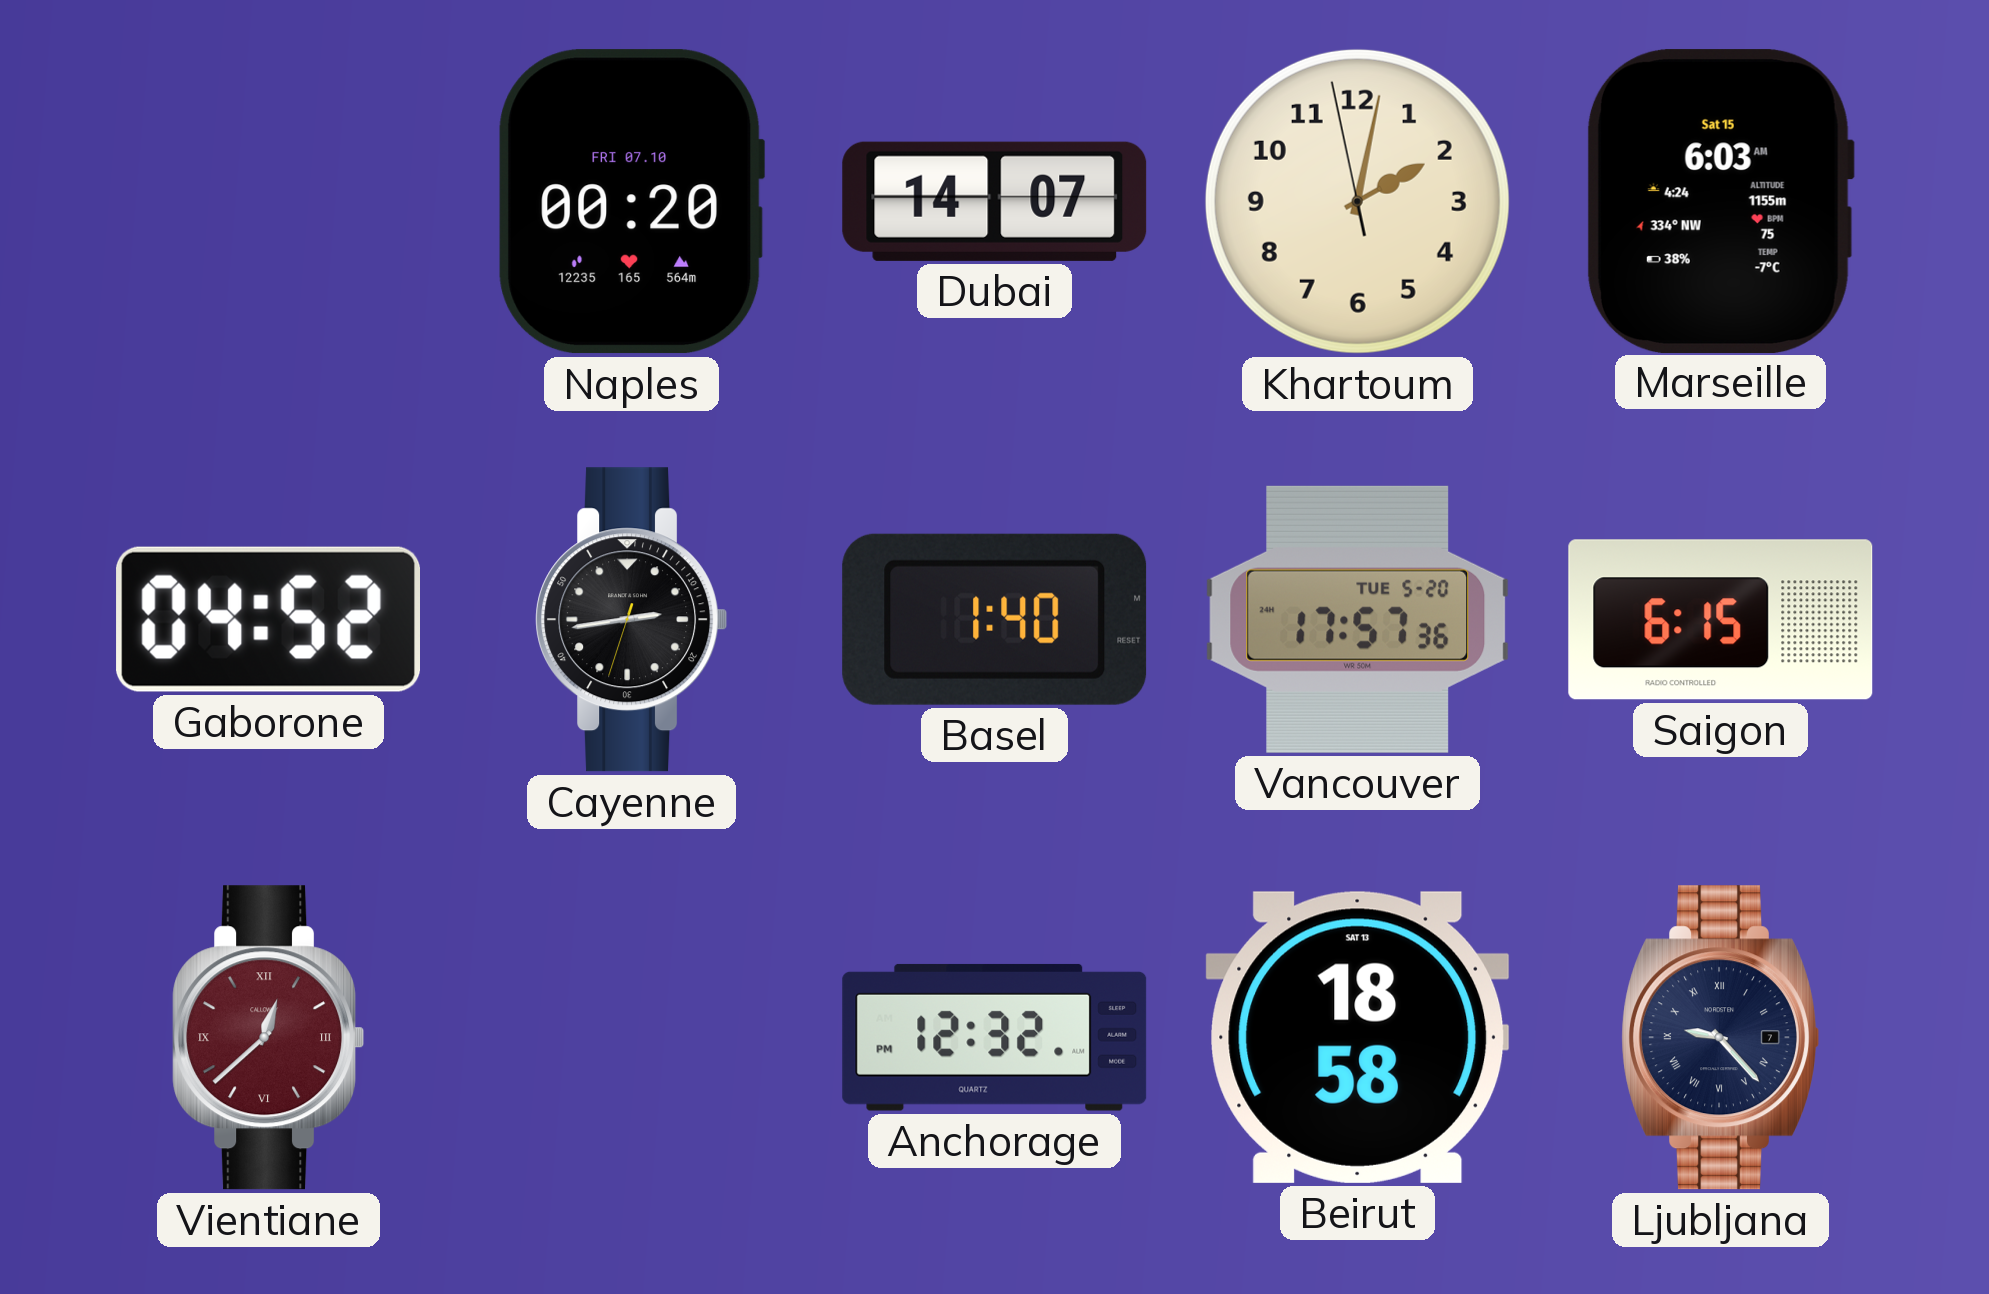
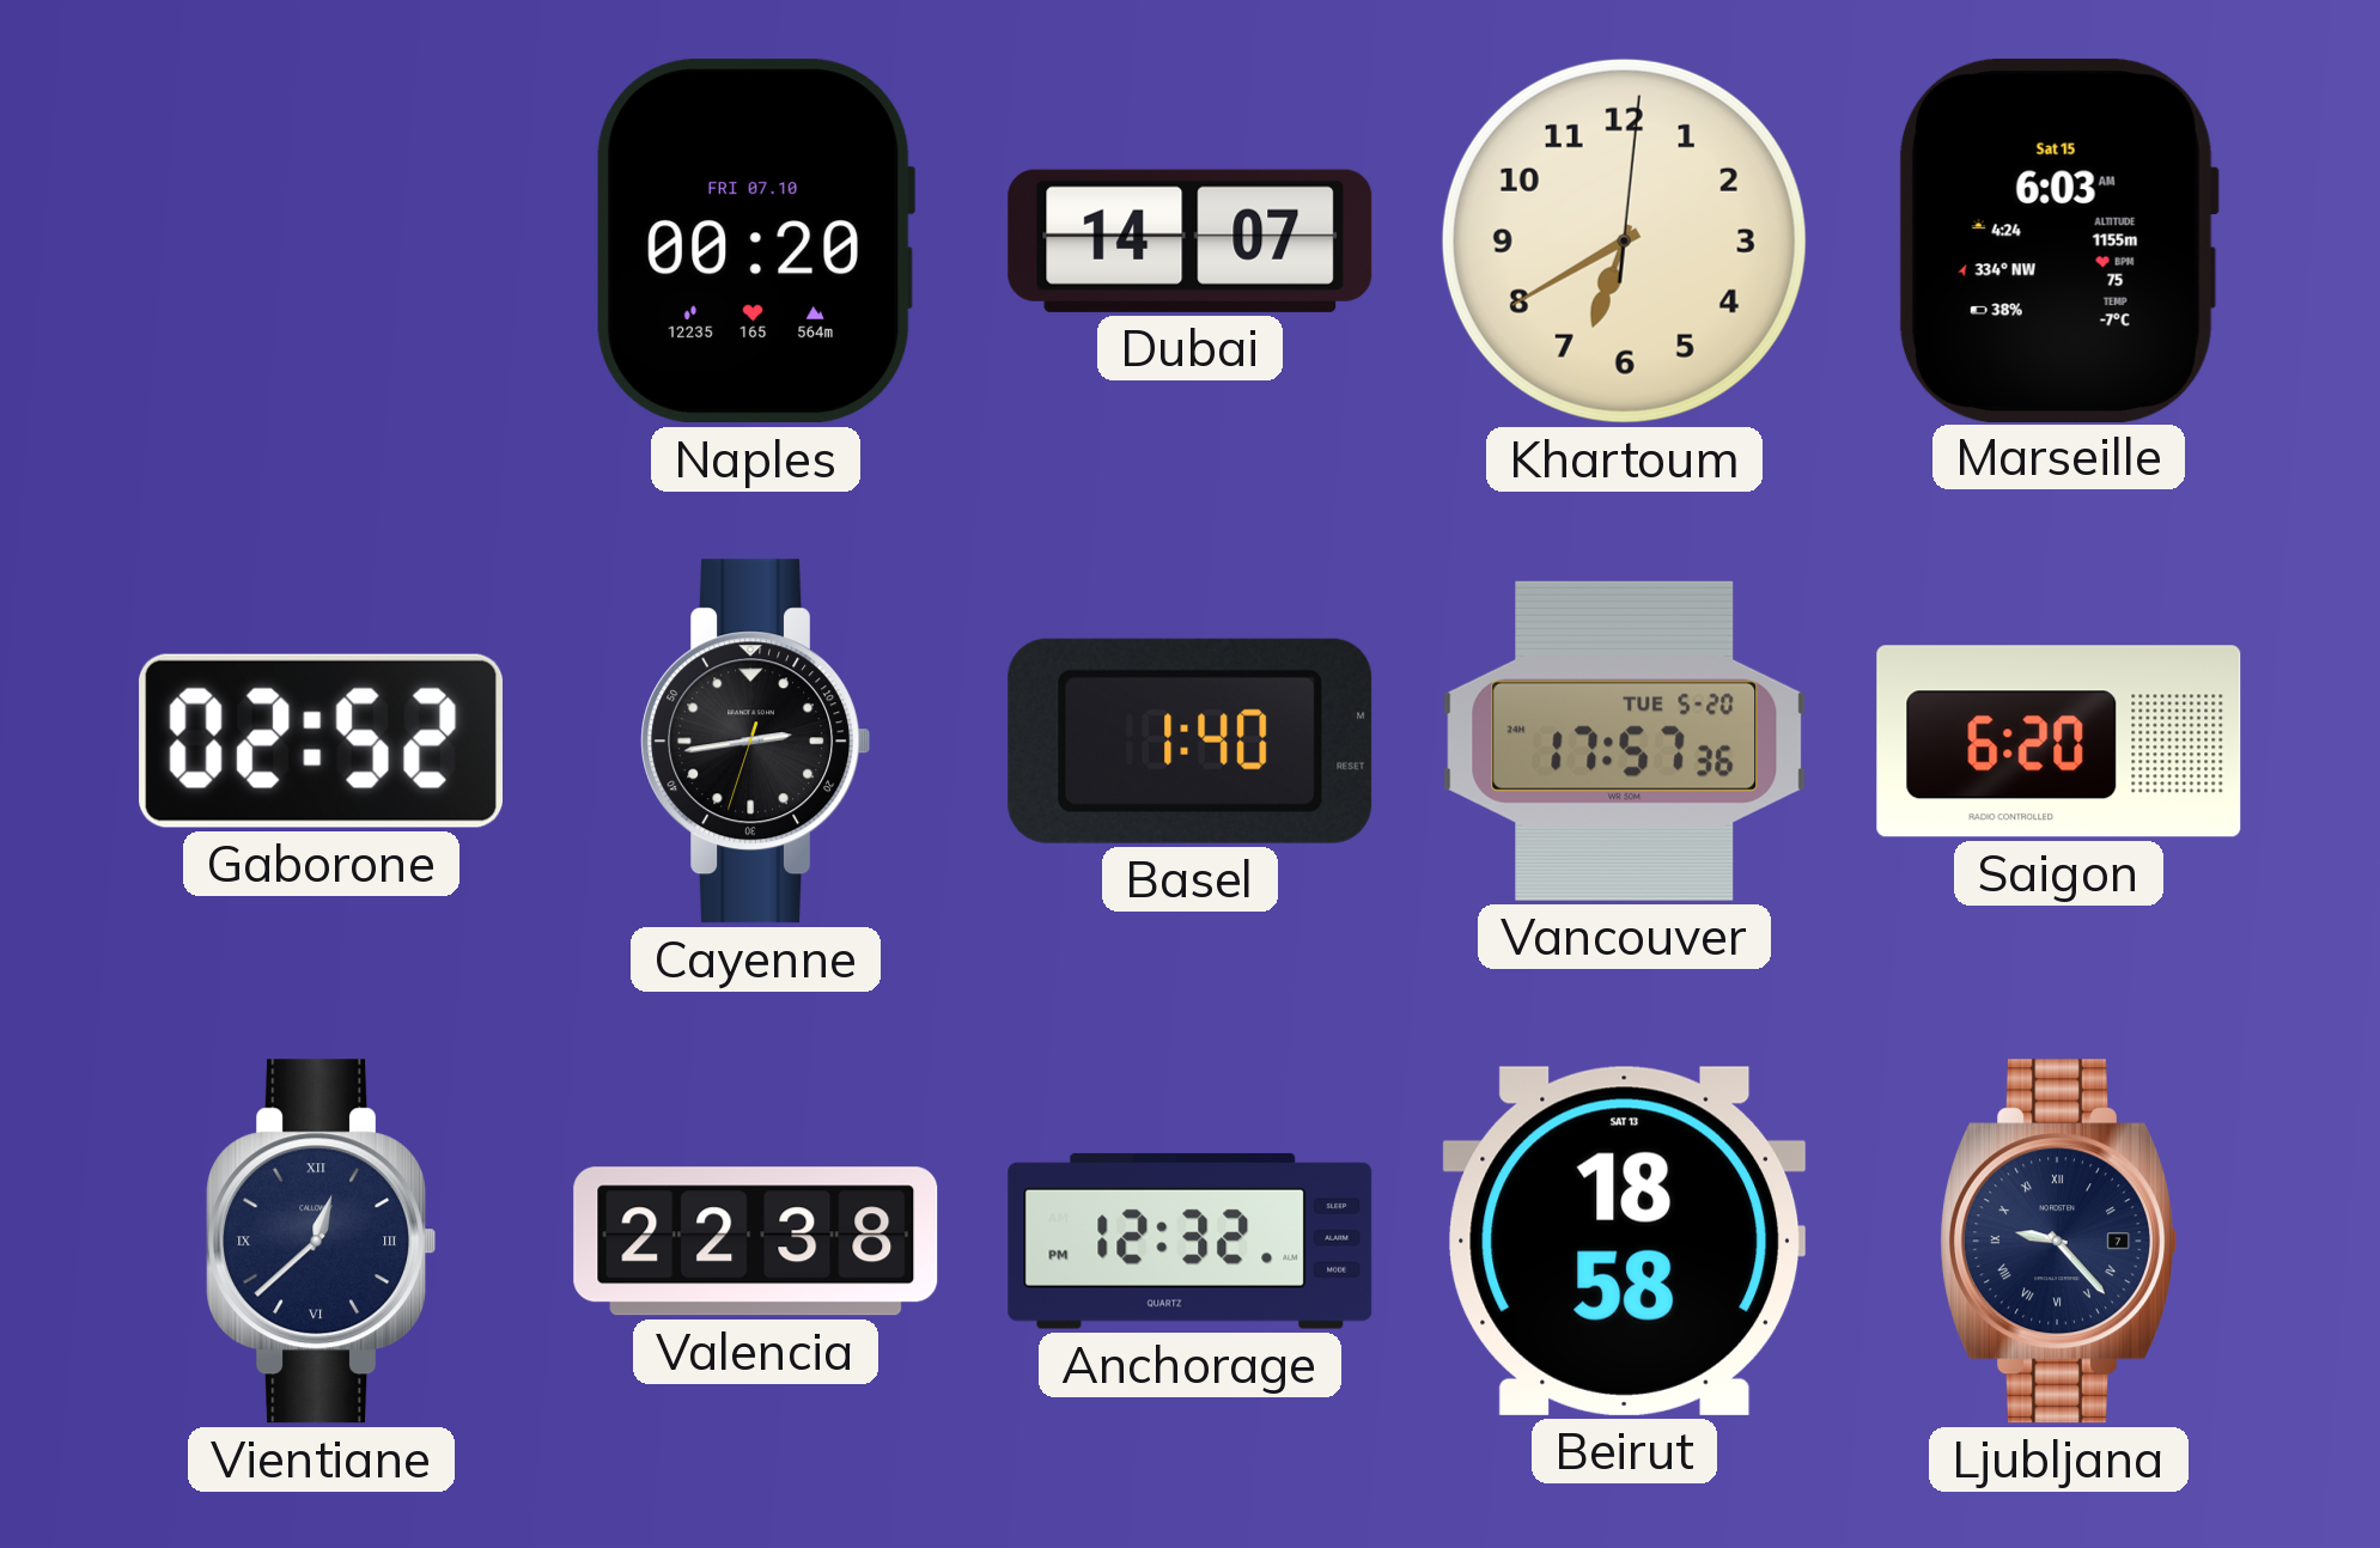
Khartoum: 2:01 -> 6:40 (1624, 240)
Gaborone: 04:52 -> 02:52 (321, 741)
Saigon: 6:15 -> 6:20 (2059, 742)
Vientiane dial: burgundy -> navy (322, 1242)
Valencia: none -> 22:38 (756, 1242)
